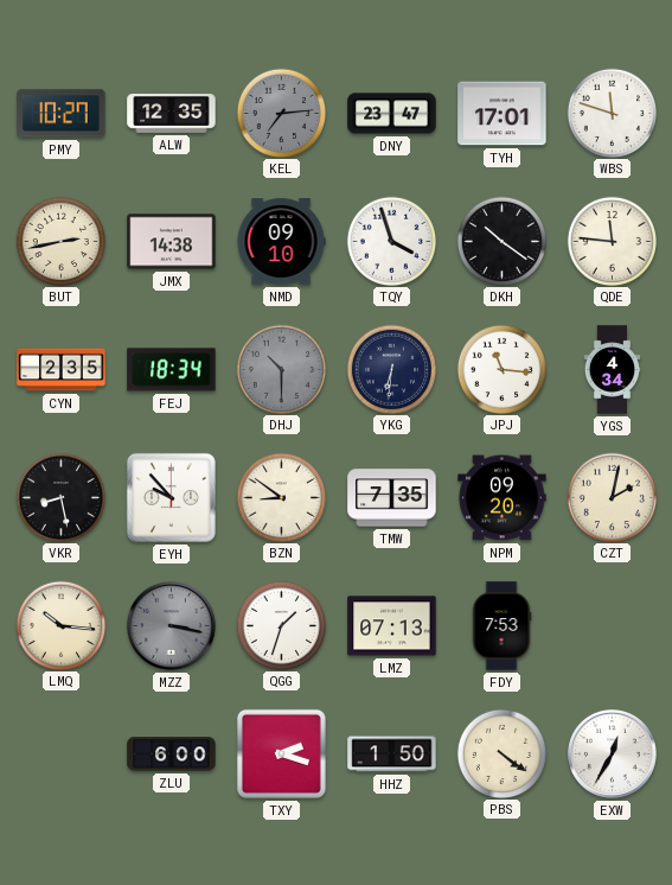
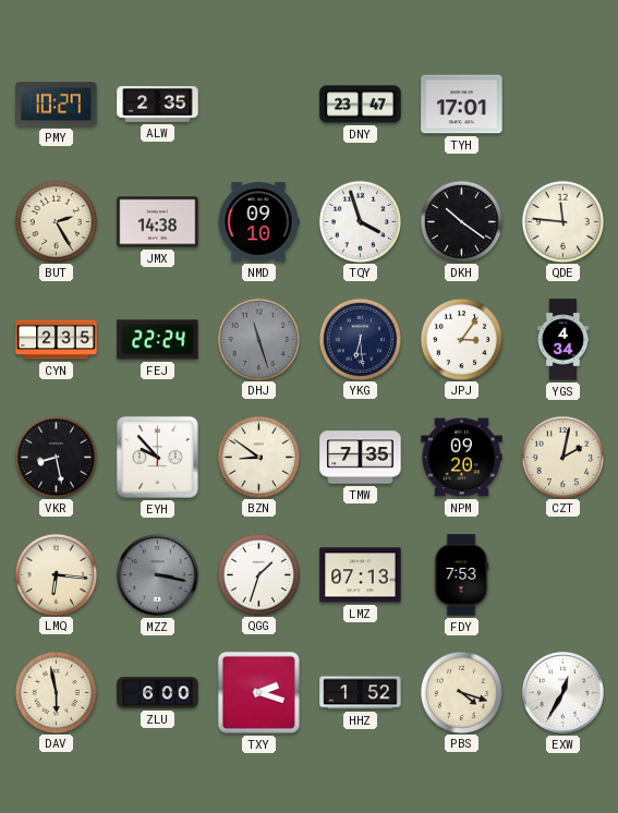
ALW: 12:35 -> 2:35 (158, 105)
KEL: 7:14 -> none (281, 113)
WBS: 11:48 -> none (612, 113)
BUT: 2:43 -> 2:25 (56, 221)
FEJ: 18:34 -> 22:24 (158, 340)
DHJ: 10:30 -> 11:27 (258, 339)
YKG: 6:31 -> 6:29 (360, 339)
JPJ: 11:16 -> 3:06 (461, 339)
LMQ: 10:16 -> 6:16 (56, 574)
DAV: none -> 5:58 (56, 692)
HHZ: 1:50 -> 1:52 (361, 693)
PBS: 4:21 -> 4:18 (461, 692)
